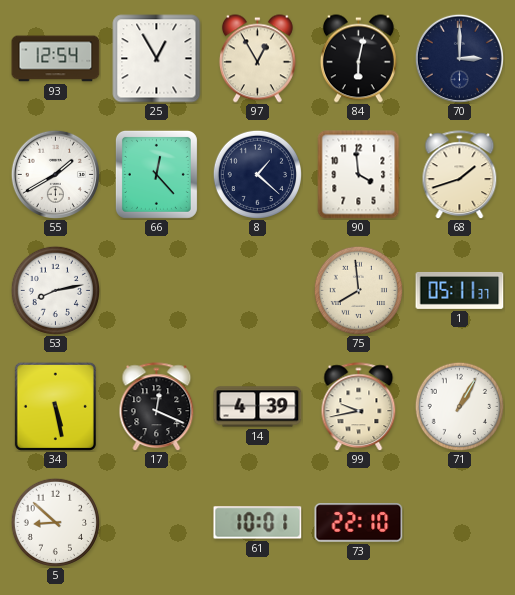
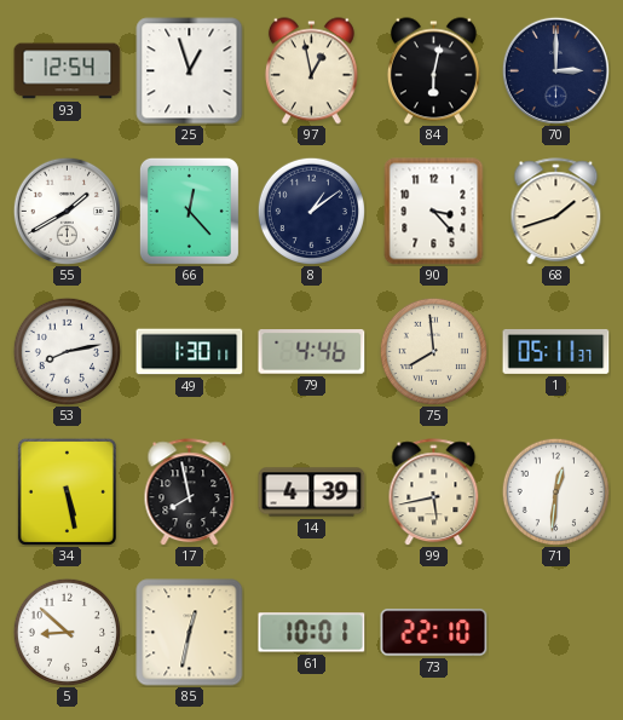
25: 12:55 -> 12:57 (190, 71)
97: 12:55 -> 12:58 (311, 71)
8: 1:22 -> 1:09 (311, 211)
90: 3:59 -> 3:23 (434, 212)
49: none -> 1:30 (190, 352)
79: none -> 4:46 (312, 352)
17: 12:19 -> 7:58 (190, 493)
99: 9:43 -> 5:43 (434, 493)
71: 1:05 -> 12:31 (555, 491)
85: none -> 12:32 (190, 633)
